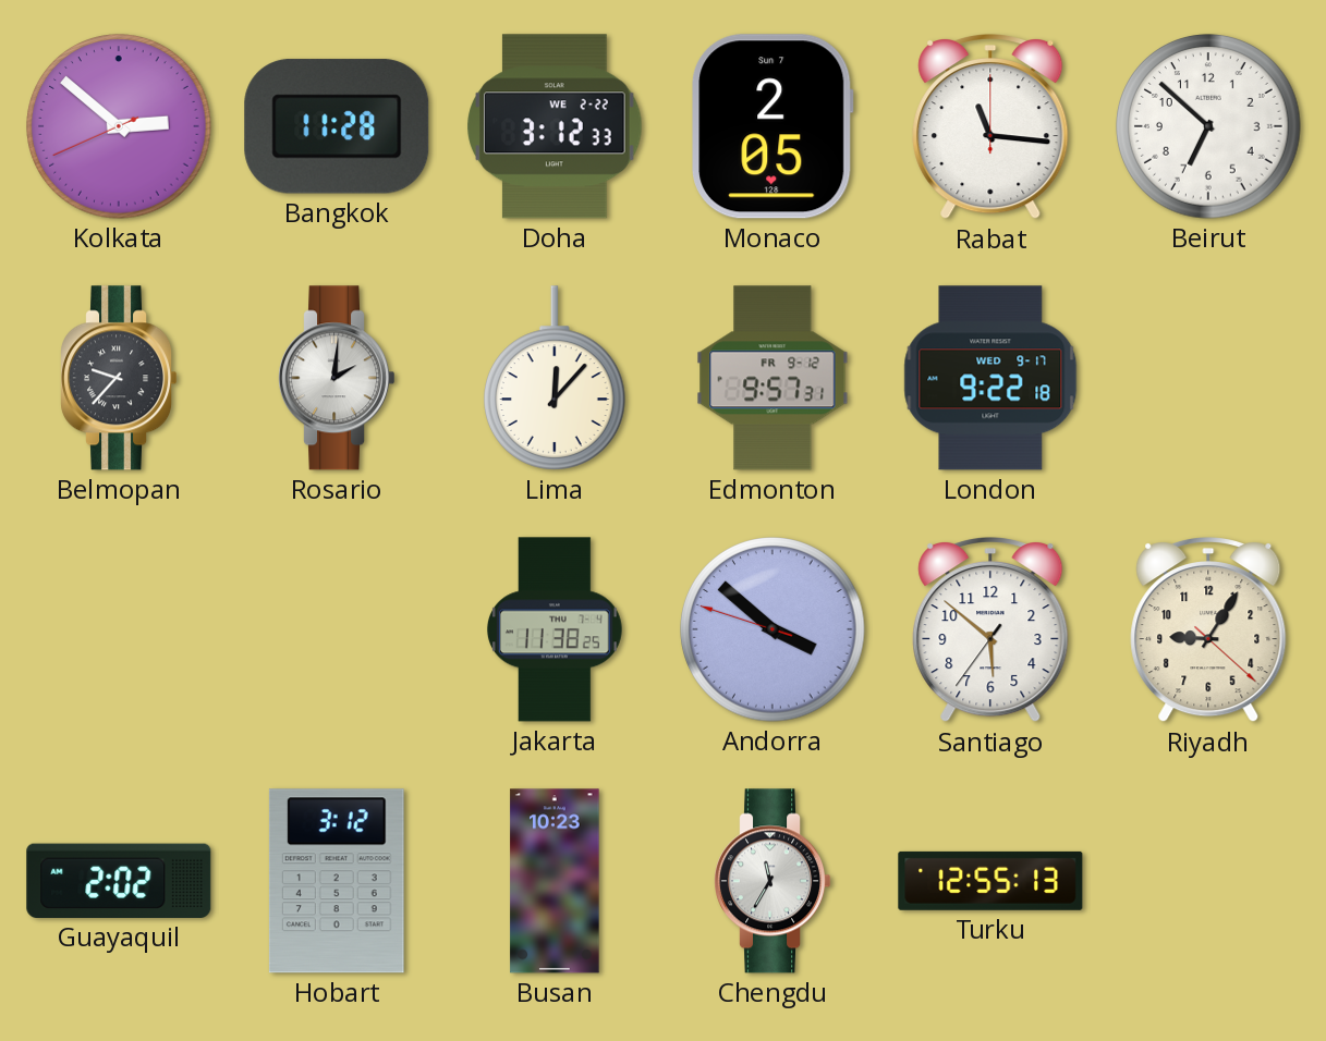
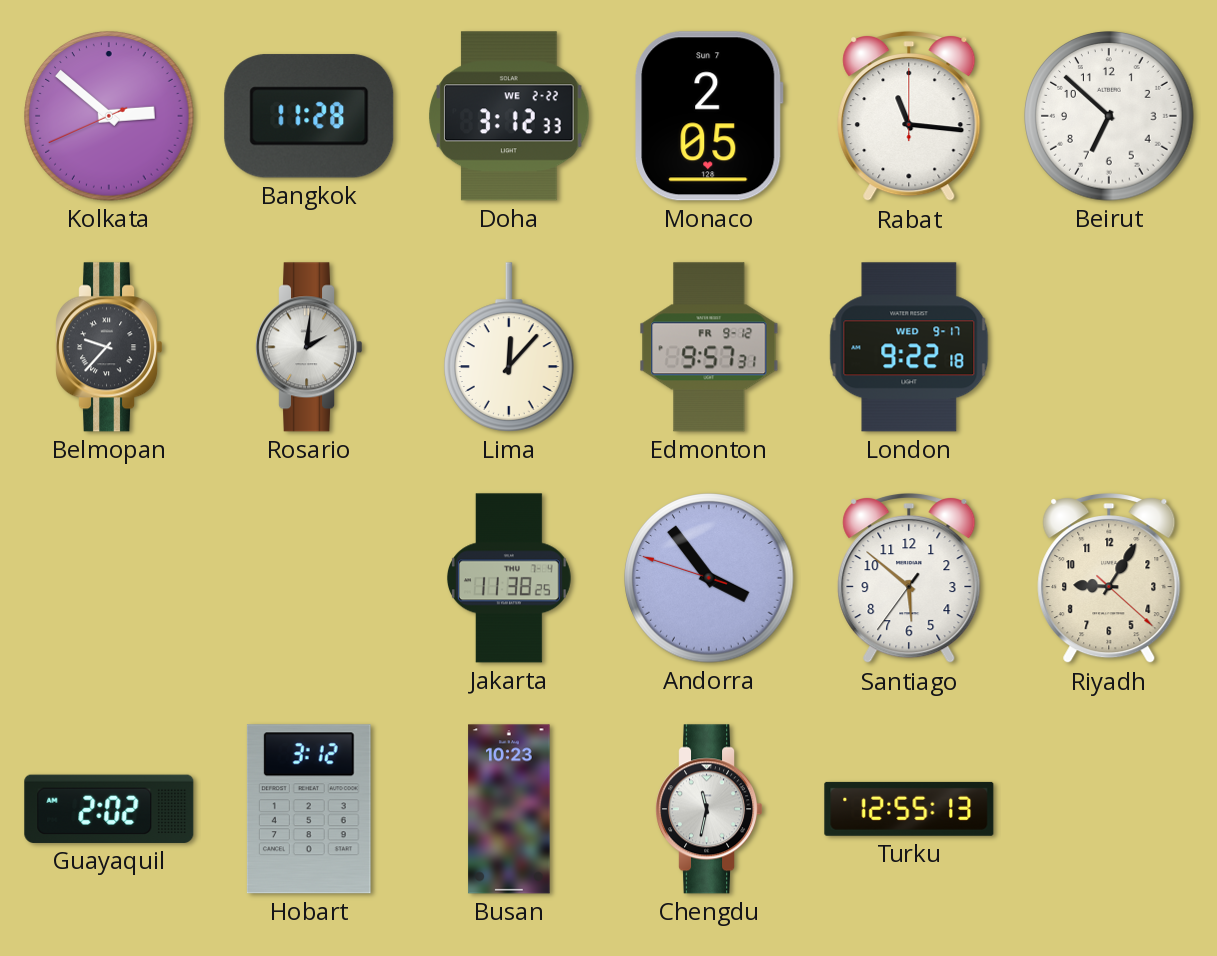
Andorra: 3:51 -> 3:53 (709, 578)
Chengdu: 11:35 -> 11:32 (709, 809)
